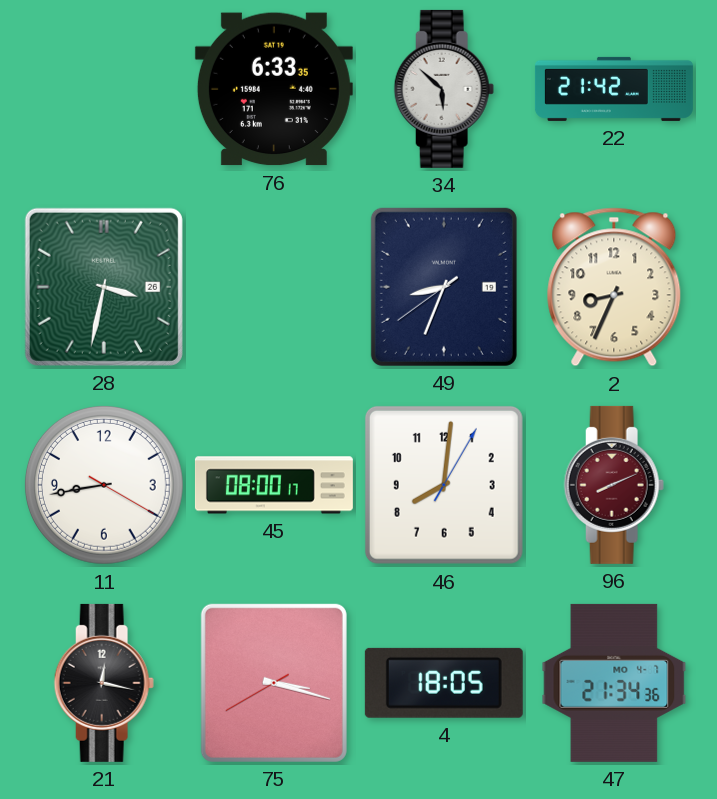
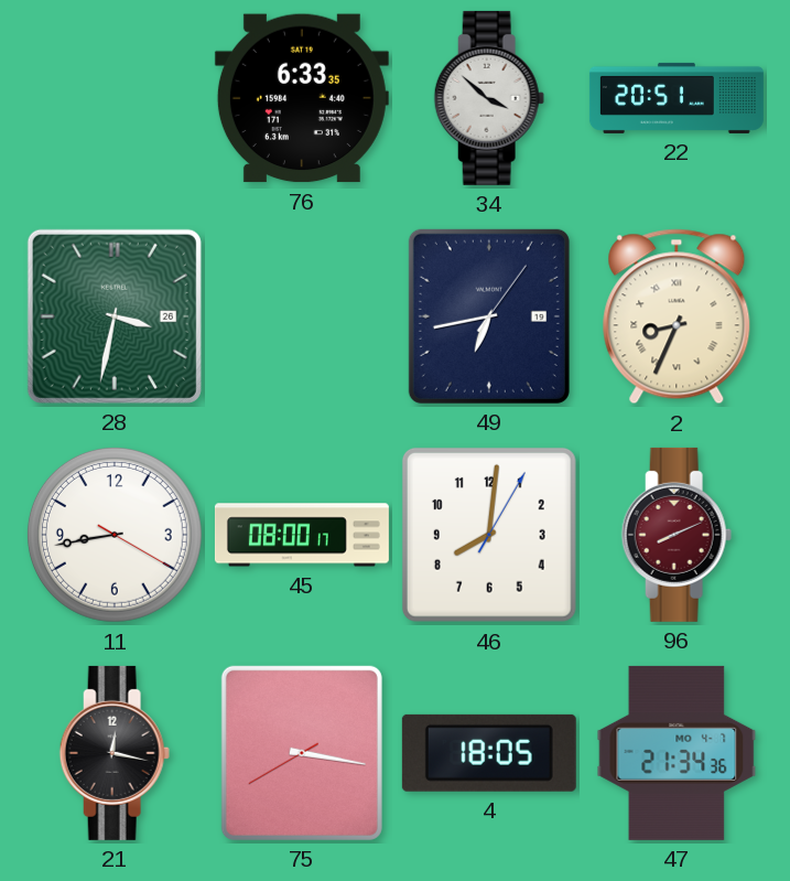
34: 5:52 -> 3:52 (489, 98)
22: 21:42 -> 20:51 (677, 98)
49: 8:33 -> 6:43 (489, 316)
2 numerals: Arabic -> Roman (677, 316)
75: 3:17 -> 3:16 (302, 753)
